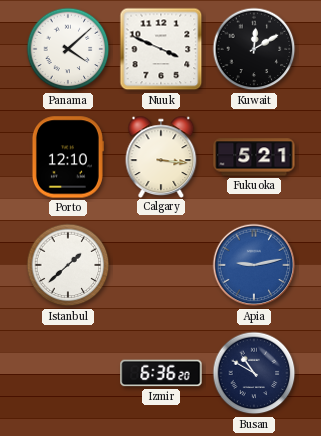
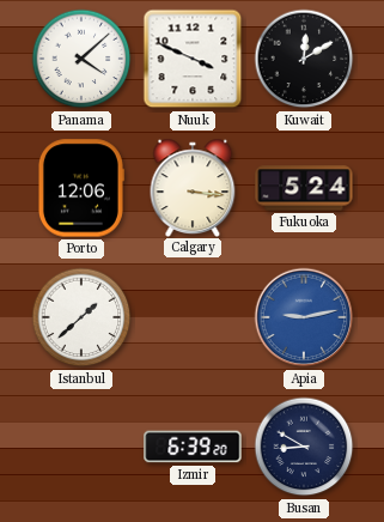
Porto: 12:10 -> 12:06 (80, 188)
Fukuoka: 5:21 -> 5:24 (304, 188)
Izmir: 6:36 -> 6:39 (193, 447)
Busan: 10:50 -> 8:50 (304, 447)
